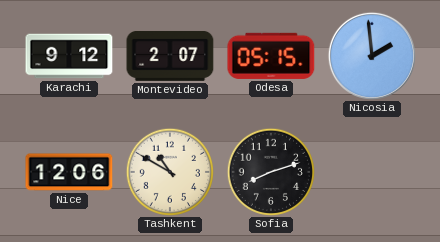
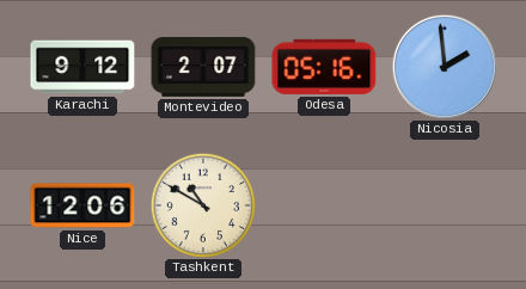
Odesa: 05:15 -> 05:16 (324, 67)
Sofia: 8:12 -> none (270, 171)
